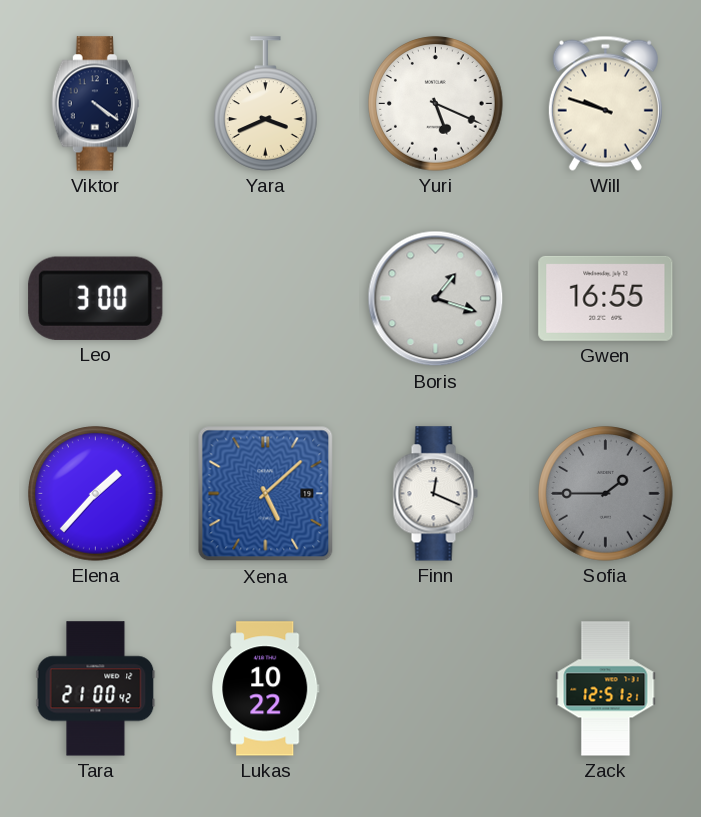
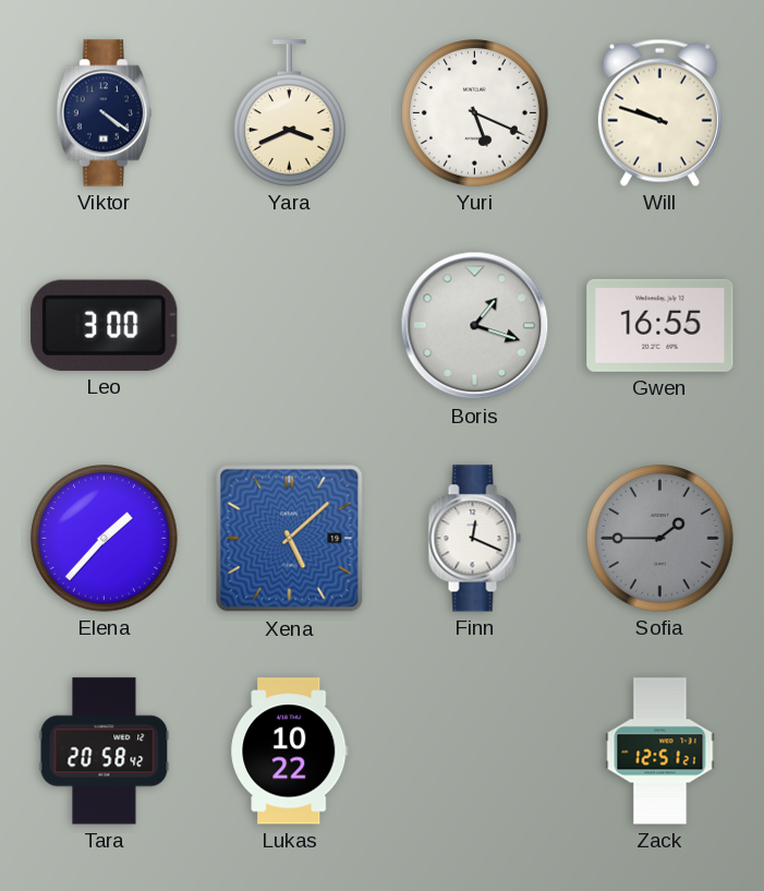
Tara: 21:00 -> 20:58 (105, 751)
